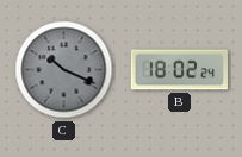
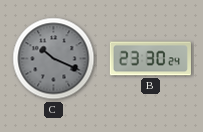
B: 18:02 -> 23:30 (150, 59)
